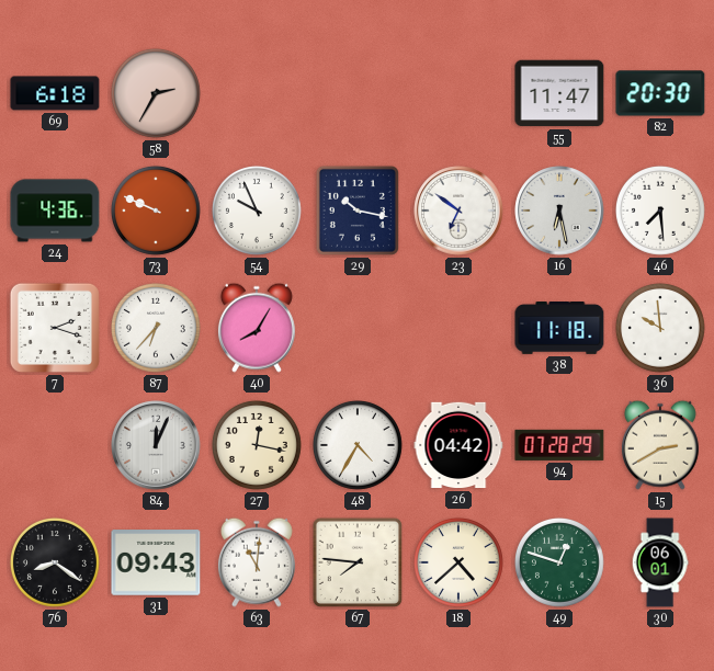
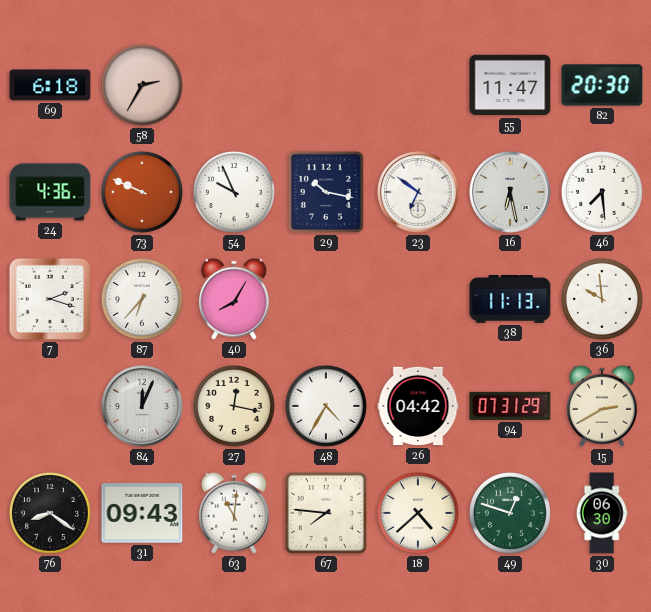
38: 11:18 -> 11:13 (510, 300)
94: 07:28 -> 07:31 (510, 406)
30: 06:01 -> 06:30 (602, 513)
